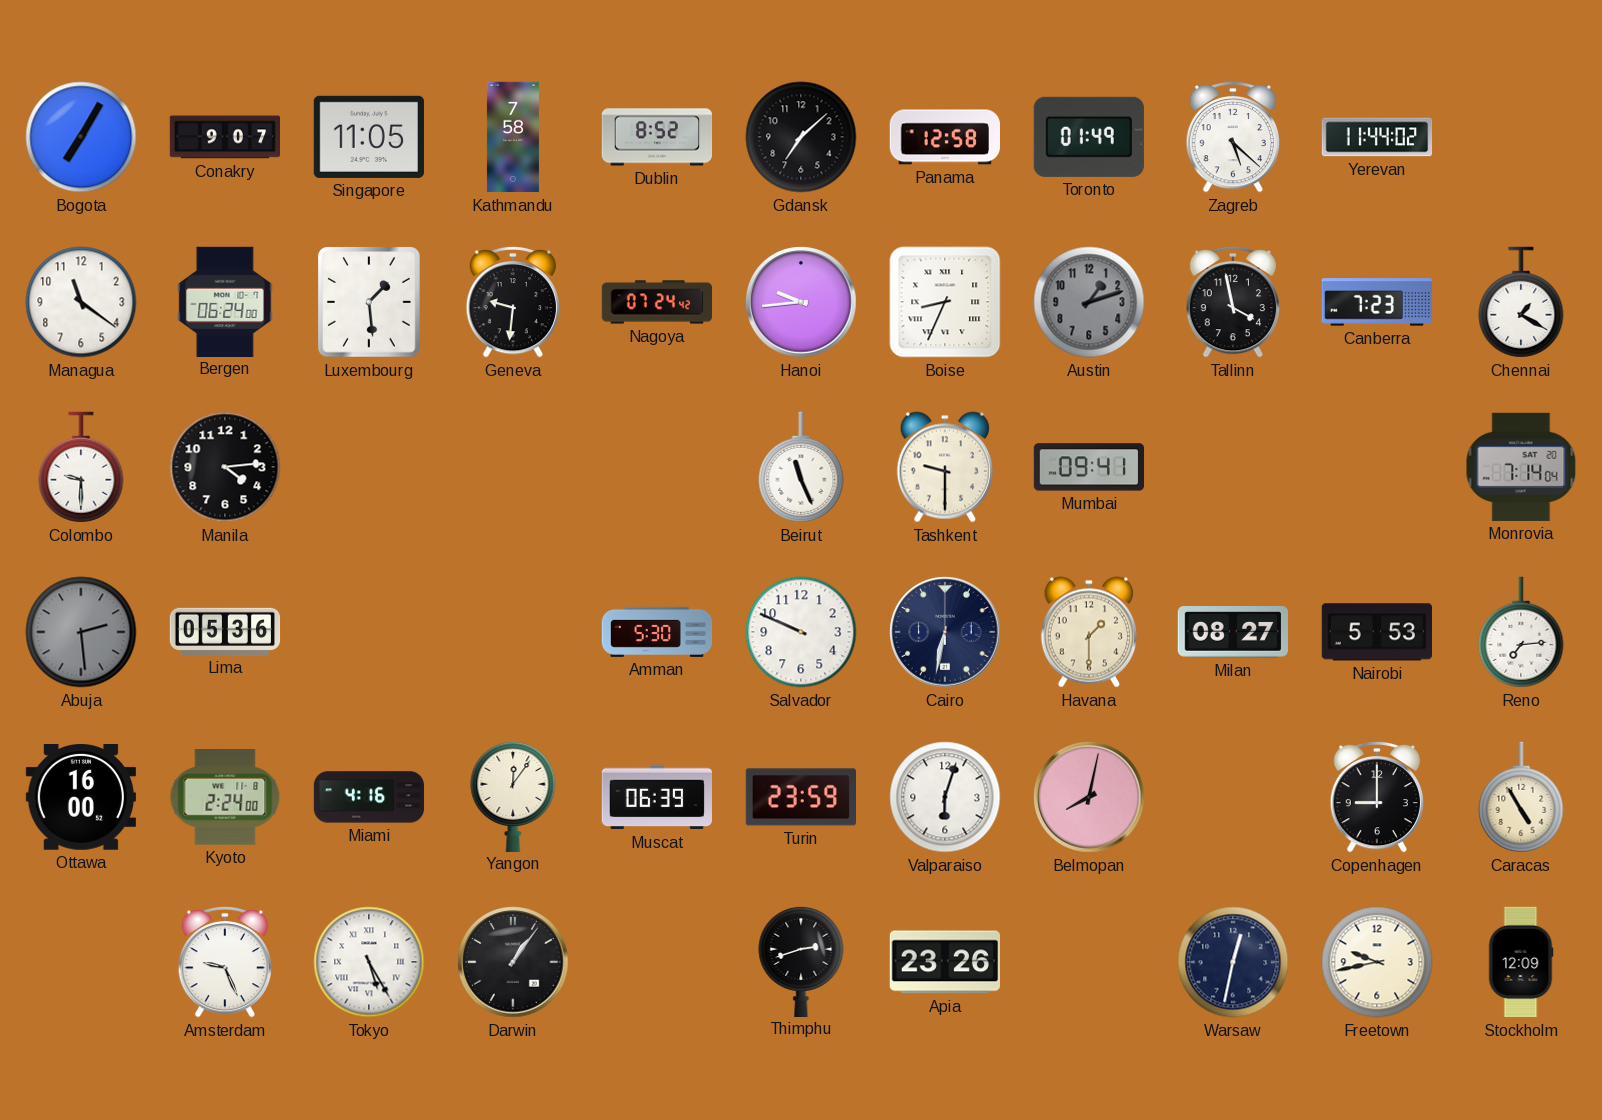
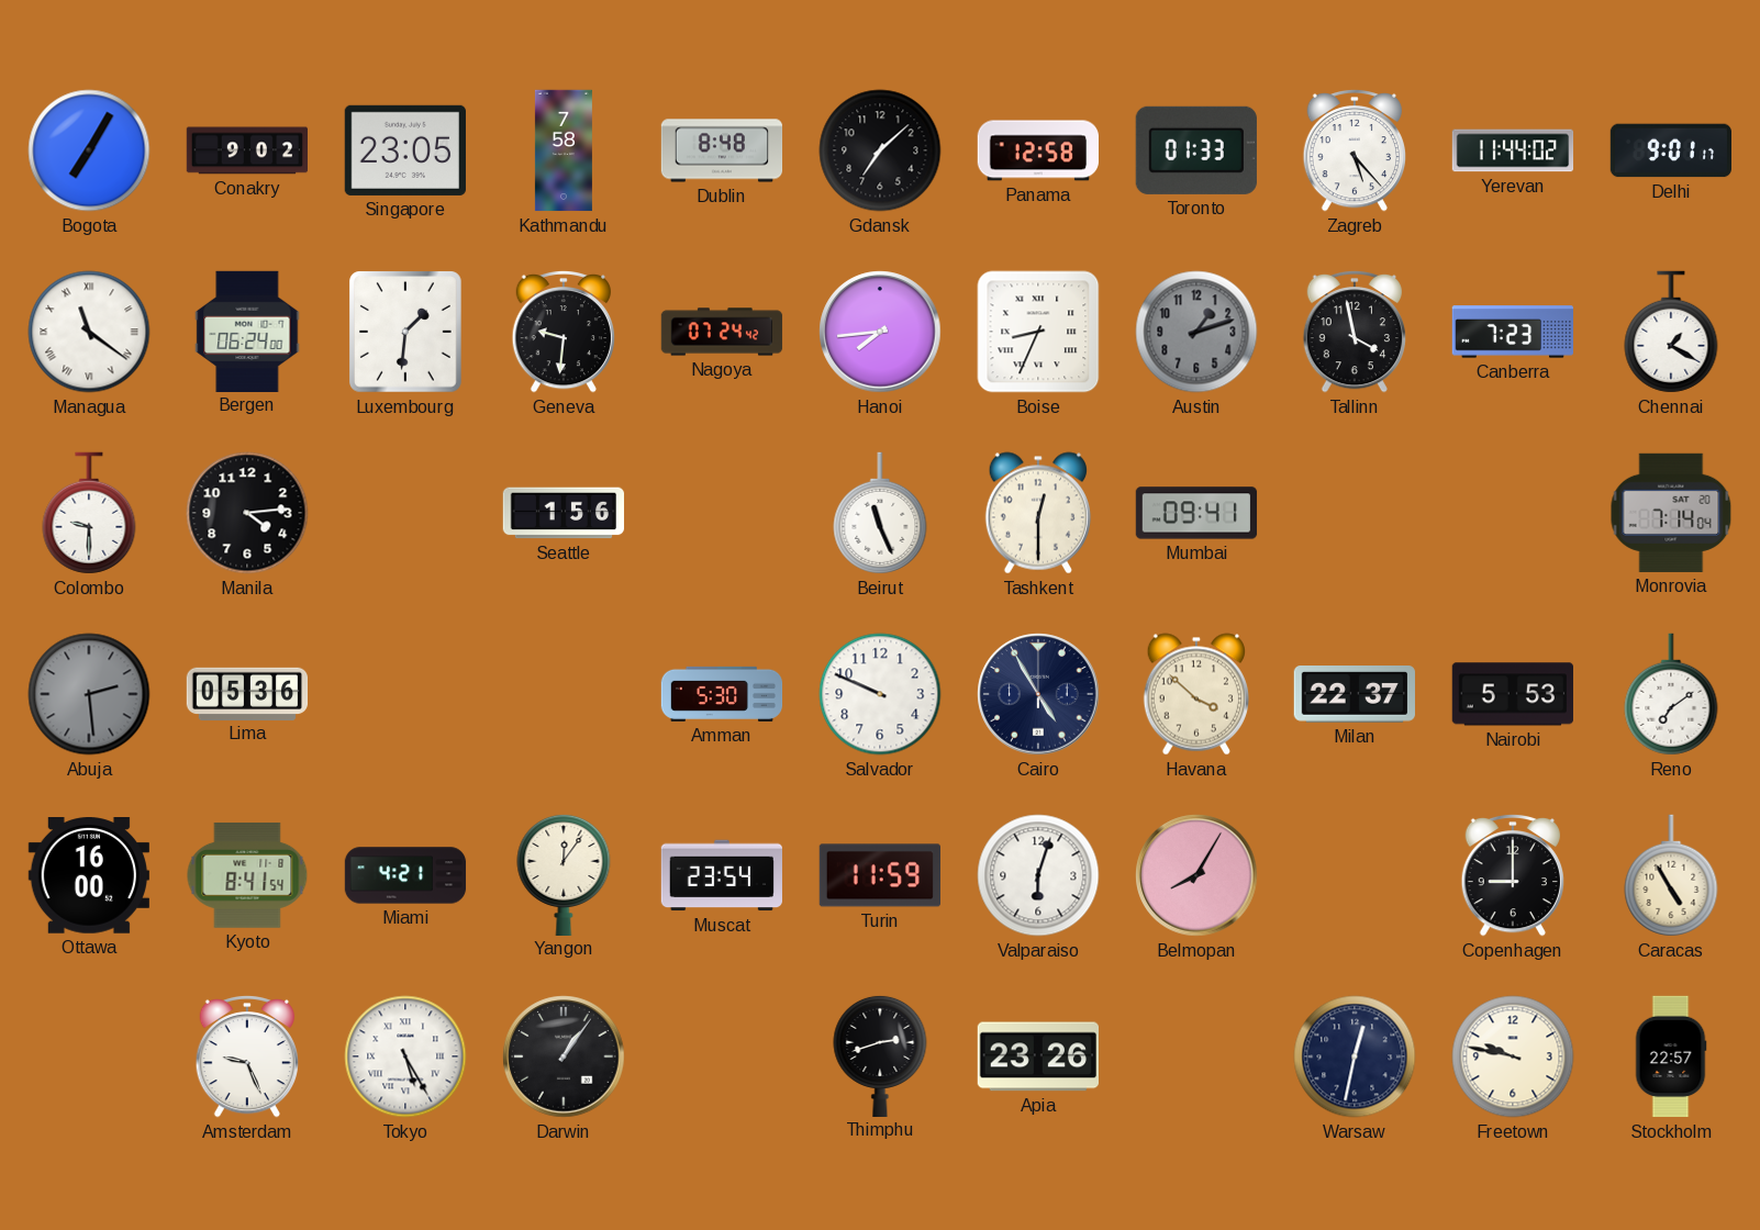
Conakry: 9:07 -> 9:02 (247, 150)
Singapore: 11:05 -> 23:05 (404, 150)
Dublin: 8:52 -> 8:48 (722, 150)
Toronto: 01:49 -> 01:33 (1196, 150)
Zagreb: 5:22 -> 5:23 (1354, 150)
Delhi: none -> 9:01 (1670, 150)
Managua numerals: Arabic -> Roman (89, 332)
Luxembourg: 1:29 -> 1:31 (406, 333)
Hanoi: 9:44 -> 7:44 (880, 332)
Seattle: none -> 1:56 (564, 513)
Tashkent: 9:30 -> 12:30 (1038, 513)
Cairo: 6:32 -> 4:55 (1038, 694)
Havana: 1:30 -> 3:52 (1196, 694)
Milan: 08:27 -> 22:37 (1354, 694)
Reno: 7:14 -> 7:09 (1671, 694)
Kyoto: 2:24 -> 8:41 (247, 875)
Miami: 4:16 -> 4:21 (405, 875)
Muscat: 06:39 -> 23:54 (721, 875)
Turin: 23:59 -> 11:59 (879, 875)
Belmopan: 8:02 -> 8:05 (1196, 875)
Freetown: 9:43 -> 9:47 (1513, 1056)
Stockholm: 12:09 -> 22:57 (1671, 1056)
